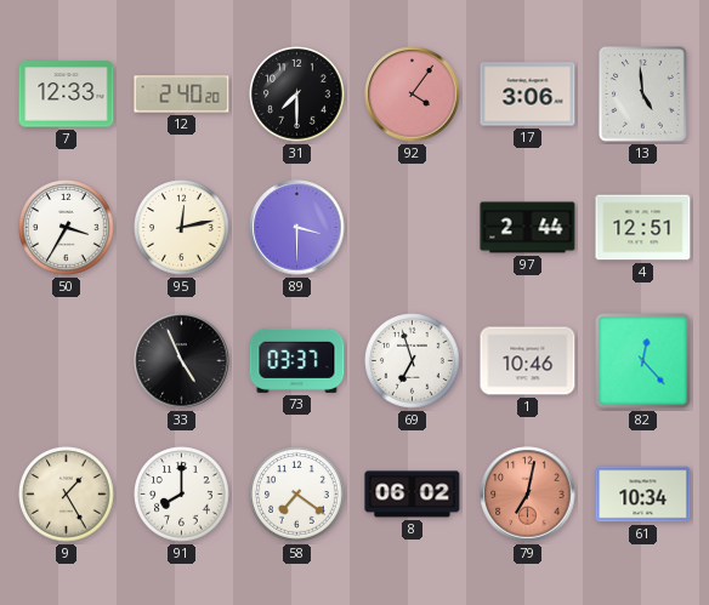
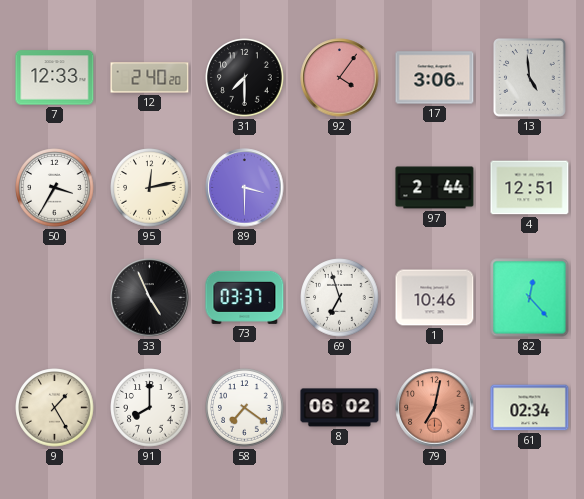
61: 10:34 -> 02:34 (530, 408)
